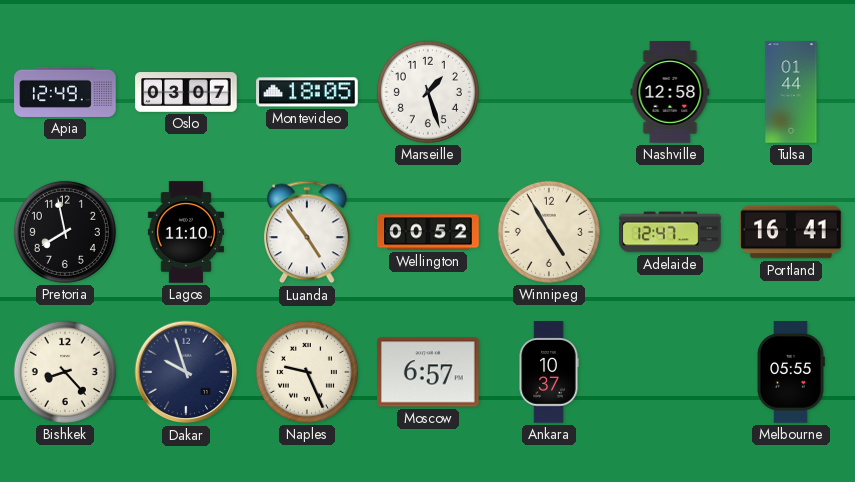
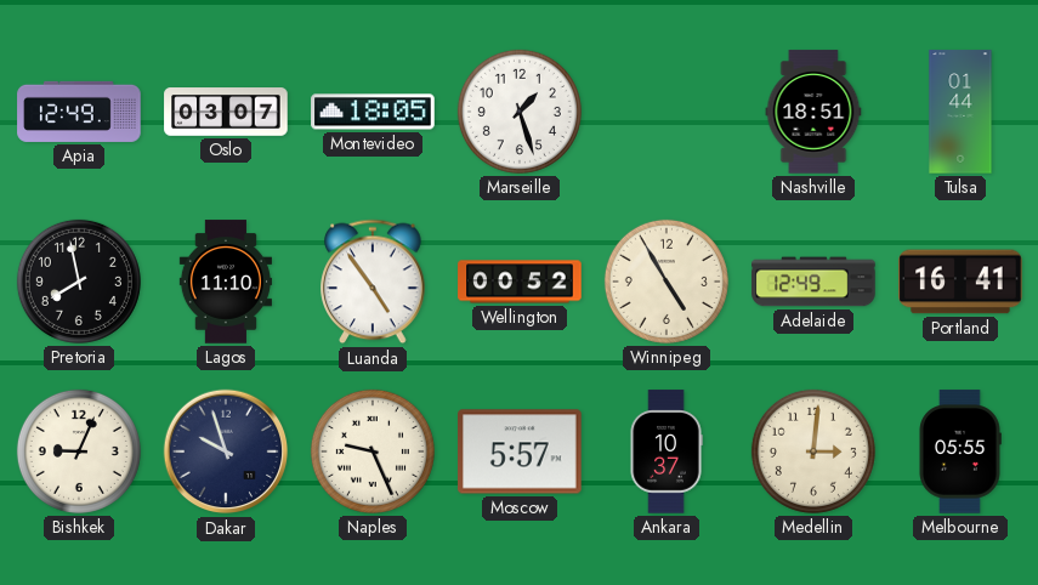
Nashville: 12:58 -> 18:51 (813, 112)
Adelaide: 12:47 -> 12:49 (813, 282)
Bishkek: 8:23 -> 9:04 (79, 451)
Moscow: 6:57 -> 5:57 (520, 451)
Medellin: none -> 3:01 (813, 451)
